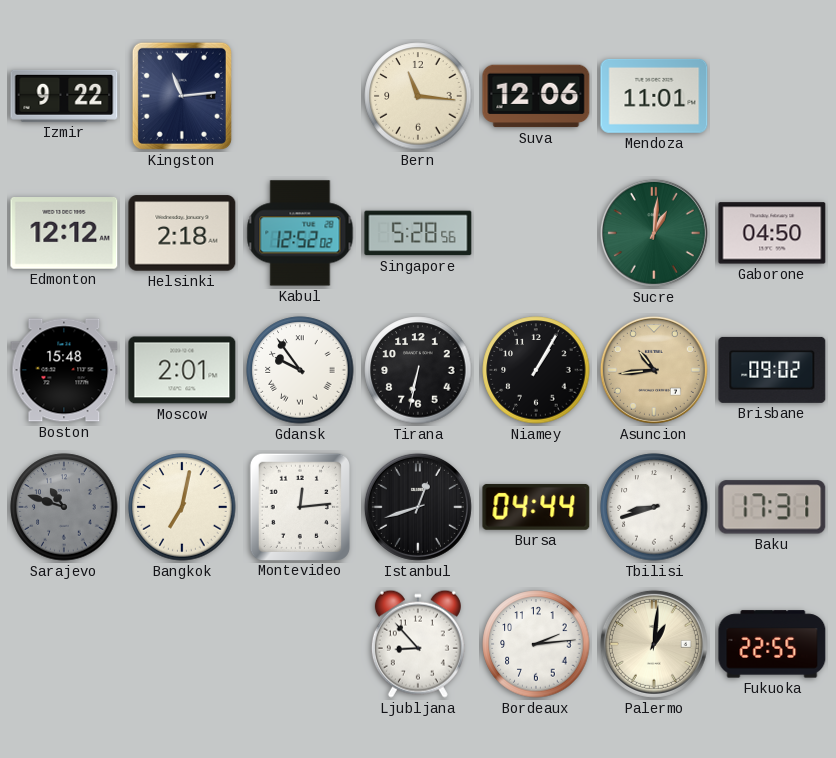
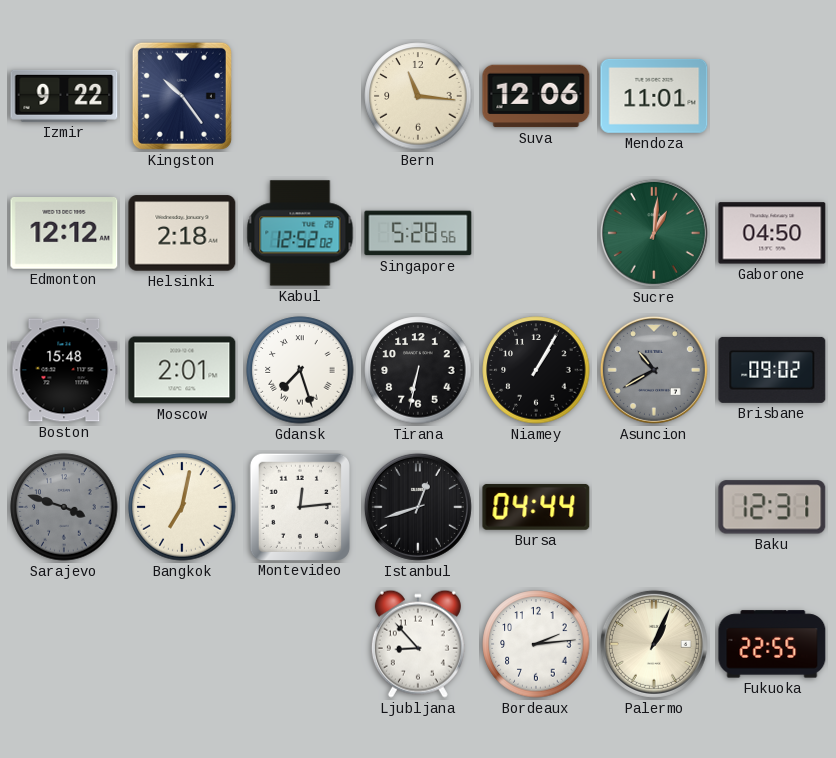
Kingston: 11:14 -> 10:24 (182, 96)
Gdansk: 9:54 -> 7:27 (300, 370)
Asuncion: 10:44 -> 10:40 (654, 370)
Asuncion dial: champagne -> grey (654, 370)
Sarajevo: 10:48 -> 3:48 (64, 507)
Tbilisi: 8:42 -> none (654, 507)
Baku: 17:31 -> 12:31 (772, 507)
Palermo: 1:01 -> 1:04 (654, 644)
